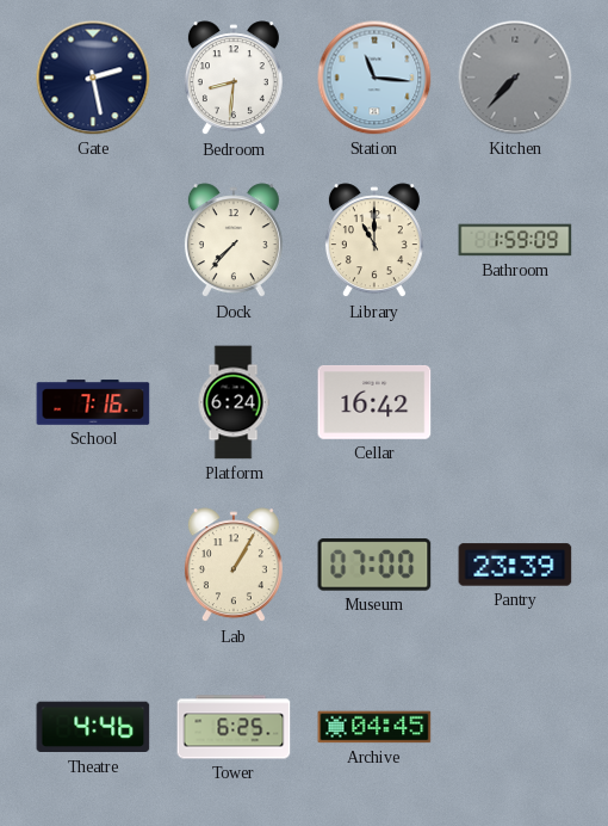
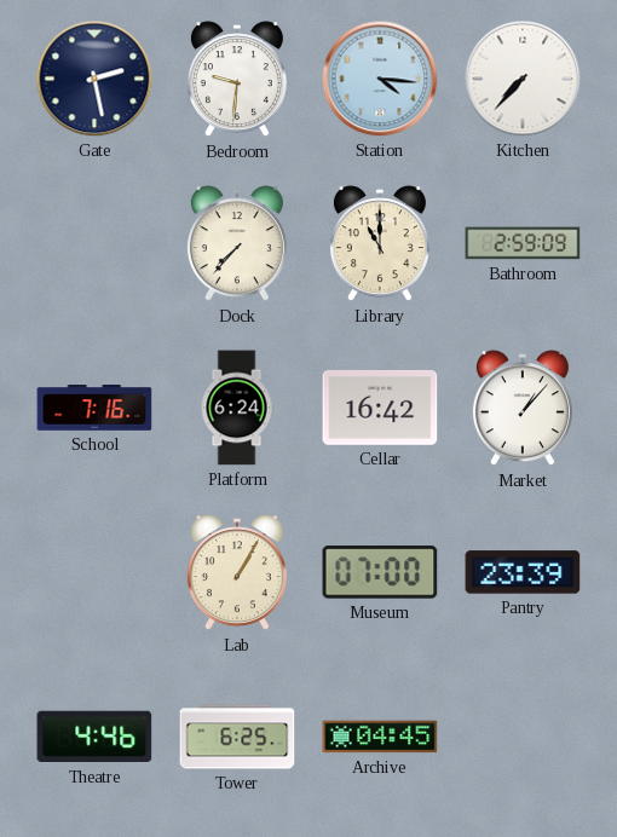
Bedroom: 8:31 -> 9:31 (237, 80)
Station: 11:16 -> 4:16 (380, 79)
Kitchen dial: grey -> white (523, 79)
Bathroom: 1:59 -> 2:59 (523, 243)
Market: none -> 1:07 (523, 409)
